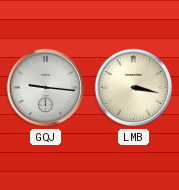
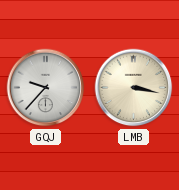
GQJ: 9:16 -> 9:37 (46, 88)
